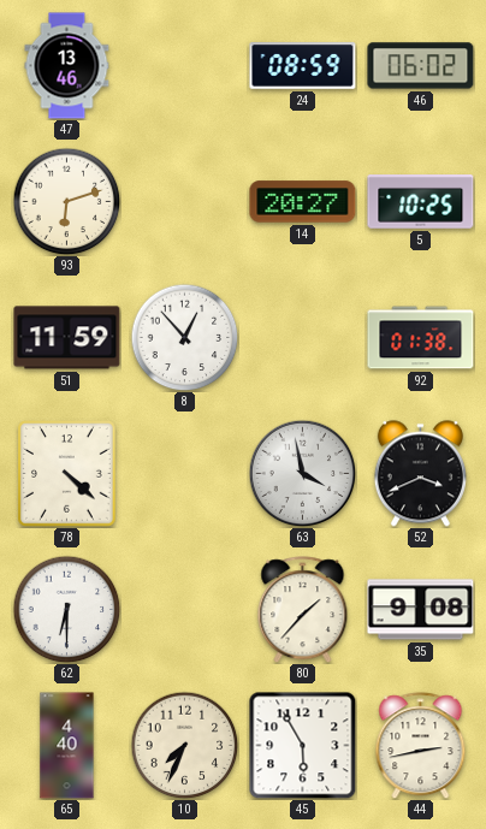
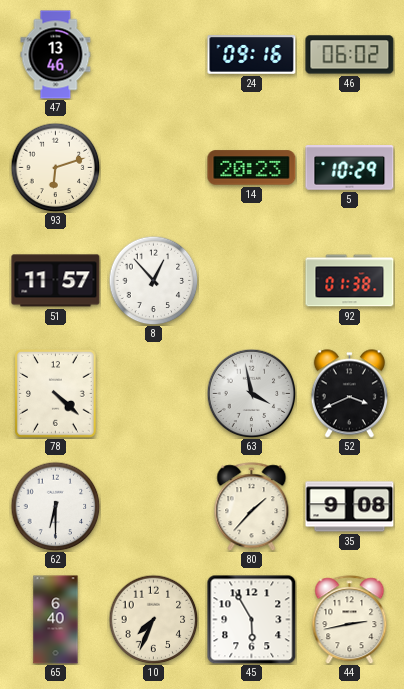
24: 08:59 -> 09:16 (252, 55)
14: 20:27 -> 20:23 (252, 168)
5: 10:25 -> 10:29 (350, 168)
51: 11:59 -> 11:57 (56, 281)
65: 4:40 -> 6:40 (56, 620)
